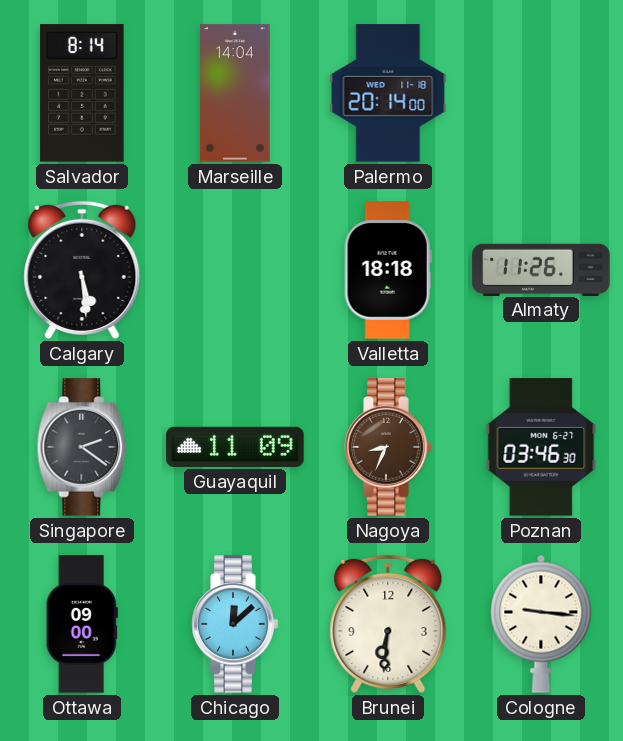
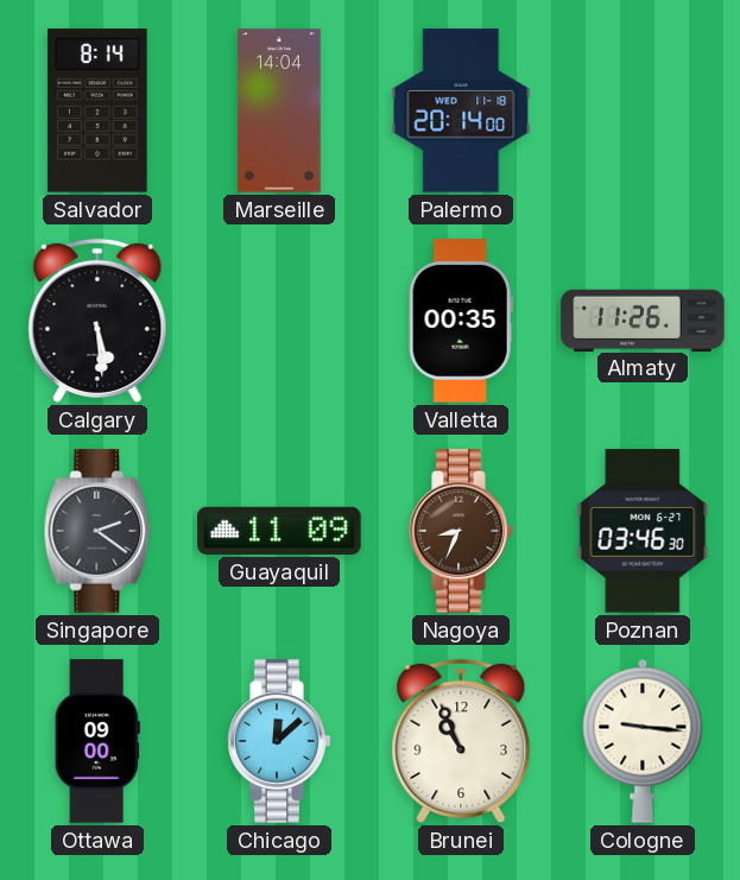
Valletta: 18:18 -> 00:35 (461, 321)
Brunei: 6:31 -> 10:56 (461, 741)
